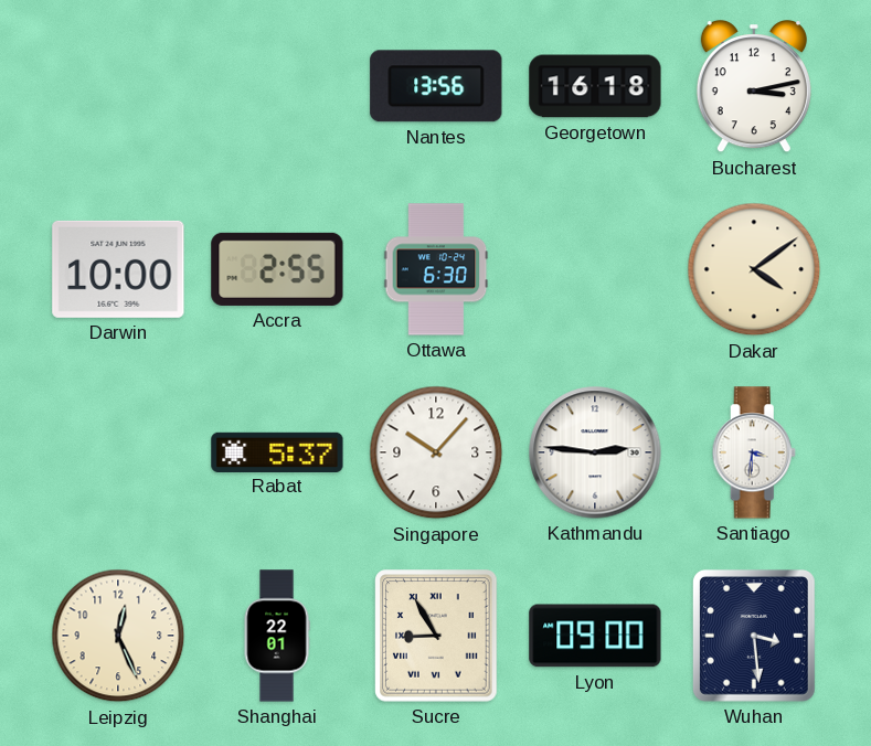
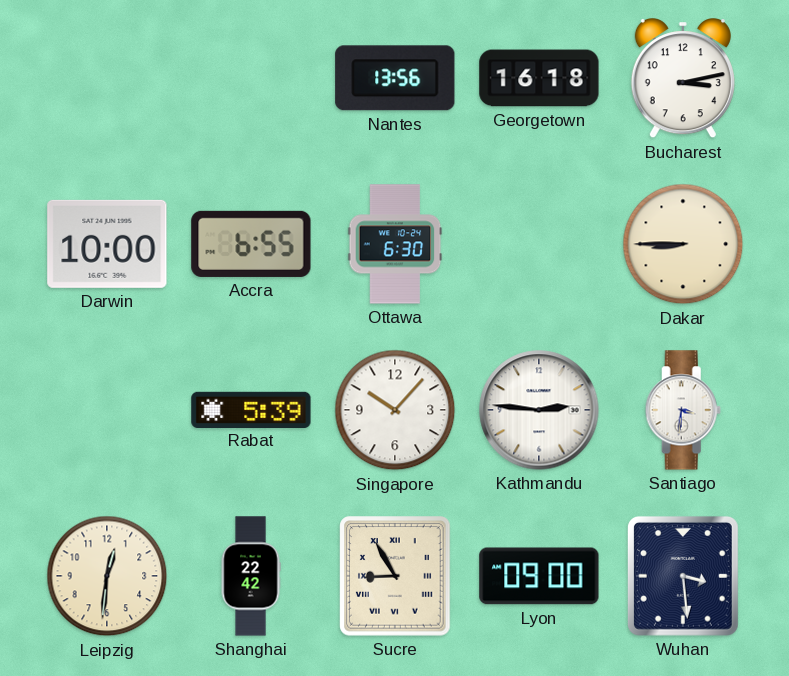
Accra: 2:55 -> 6:55 (251, 244)
Dakar: 4:09 -> 8:45 (683, 244)
Rabat: 5:37 -> 5:39 (251, 409)
Leipzig: 12:26 -> 12:31 (107, 576)
Shanghai: 22:01 -> 22:42 (251, 576)
